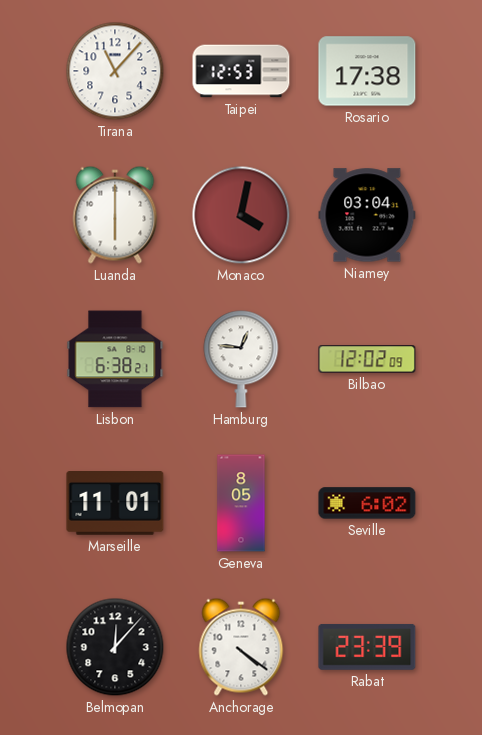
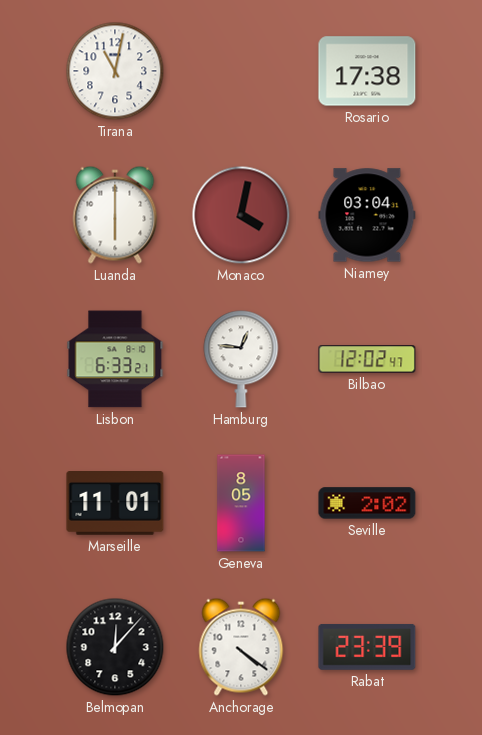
Tirana: 11:07 -> 11:02 (115, 71)
Taipei: 12:53 -> none (241, 71)
Lisbon: 6:38 -> 6:33 (115, 359)
Bilbao: 12:02:09 -> 12:02:47 (367, 359)
Seville: 6:02 -> 2:02 (367, 503)
